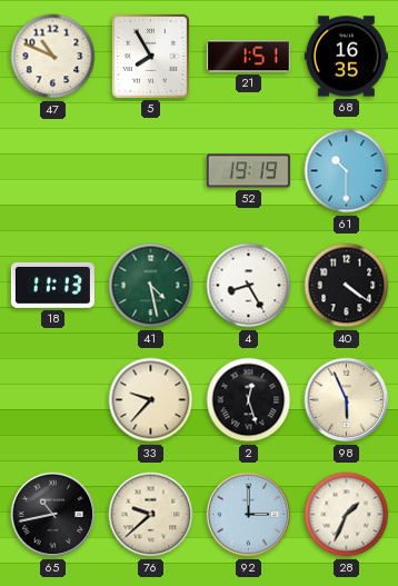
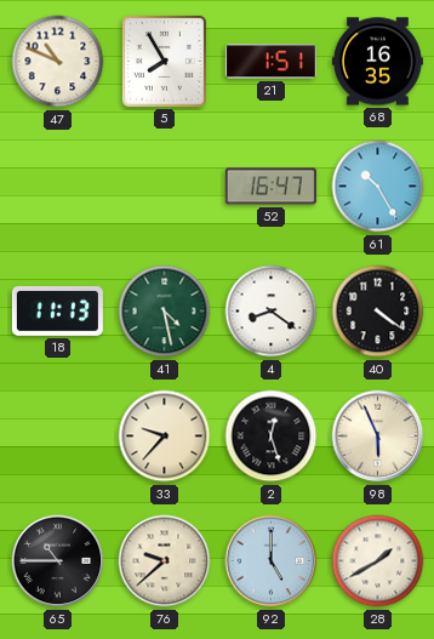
52: 19:19 -> 16:47 (270, 187)
61: 10:30 -> 10:25 (378, 187)
4: 8:25 -> 8:21 (272, 312)
65: 10:43 -> 10:45 (58, 561)
92: 3:00 -> 5:00 (272, 561)
28: 1:34 -> 1:40 (378, 561)
